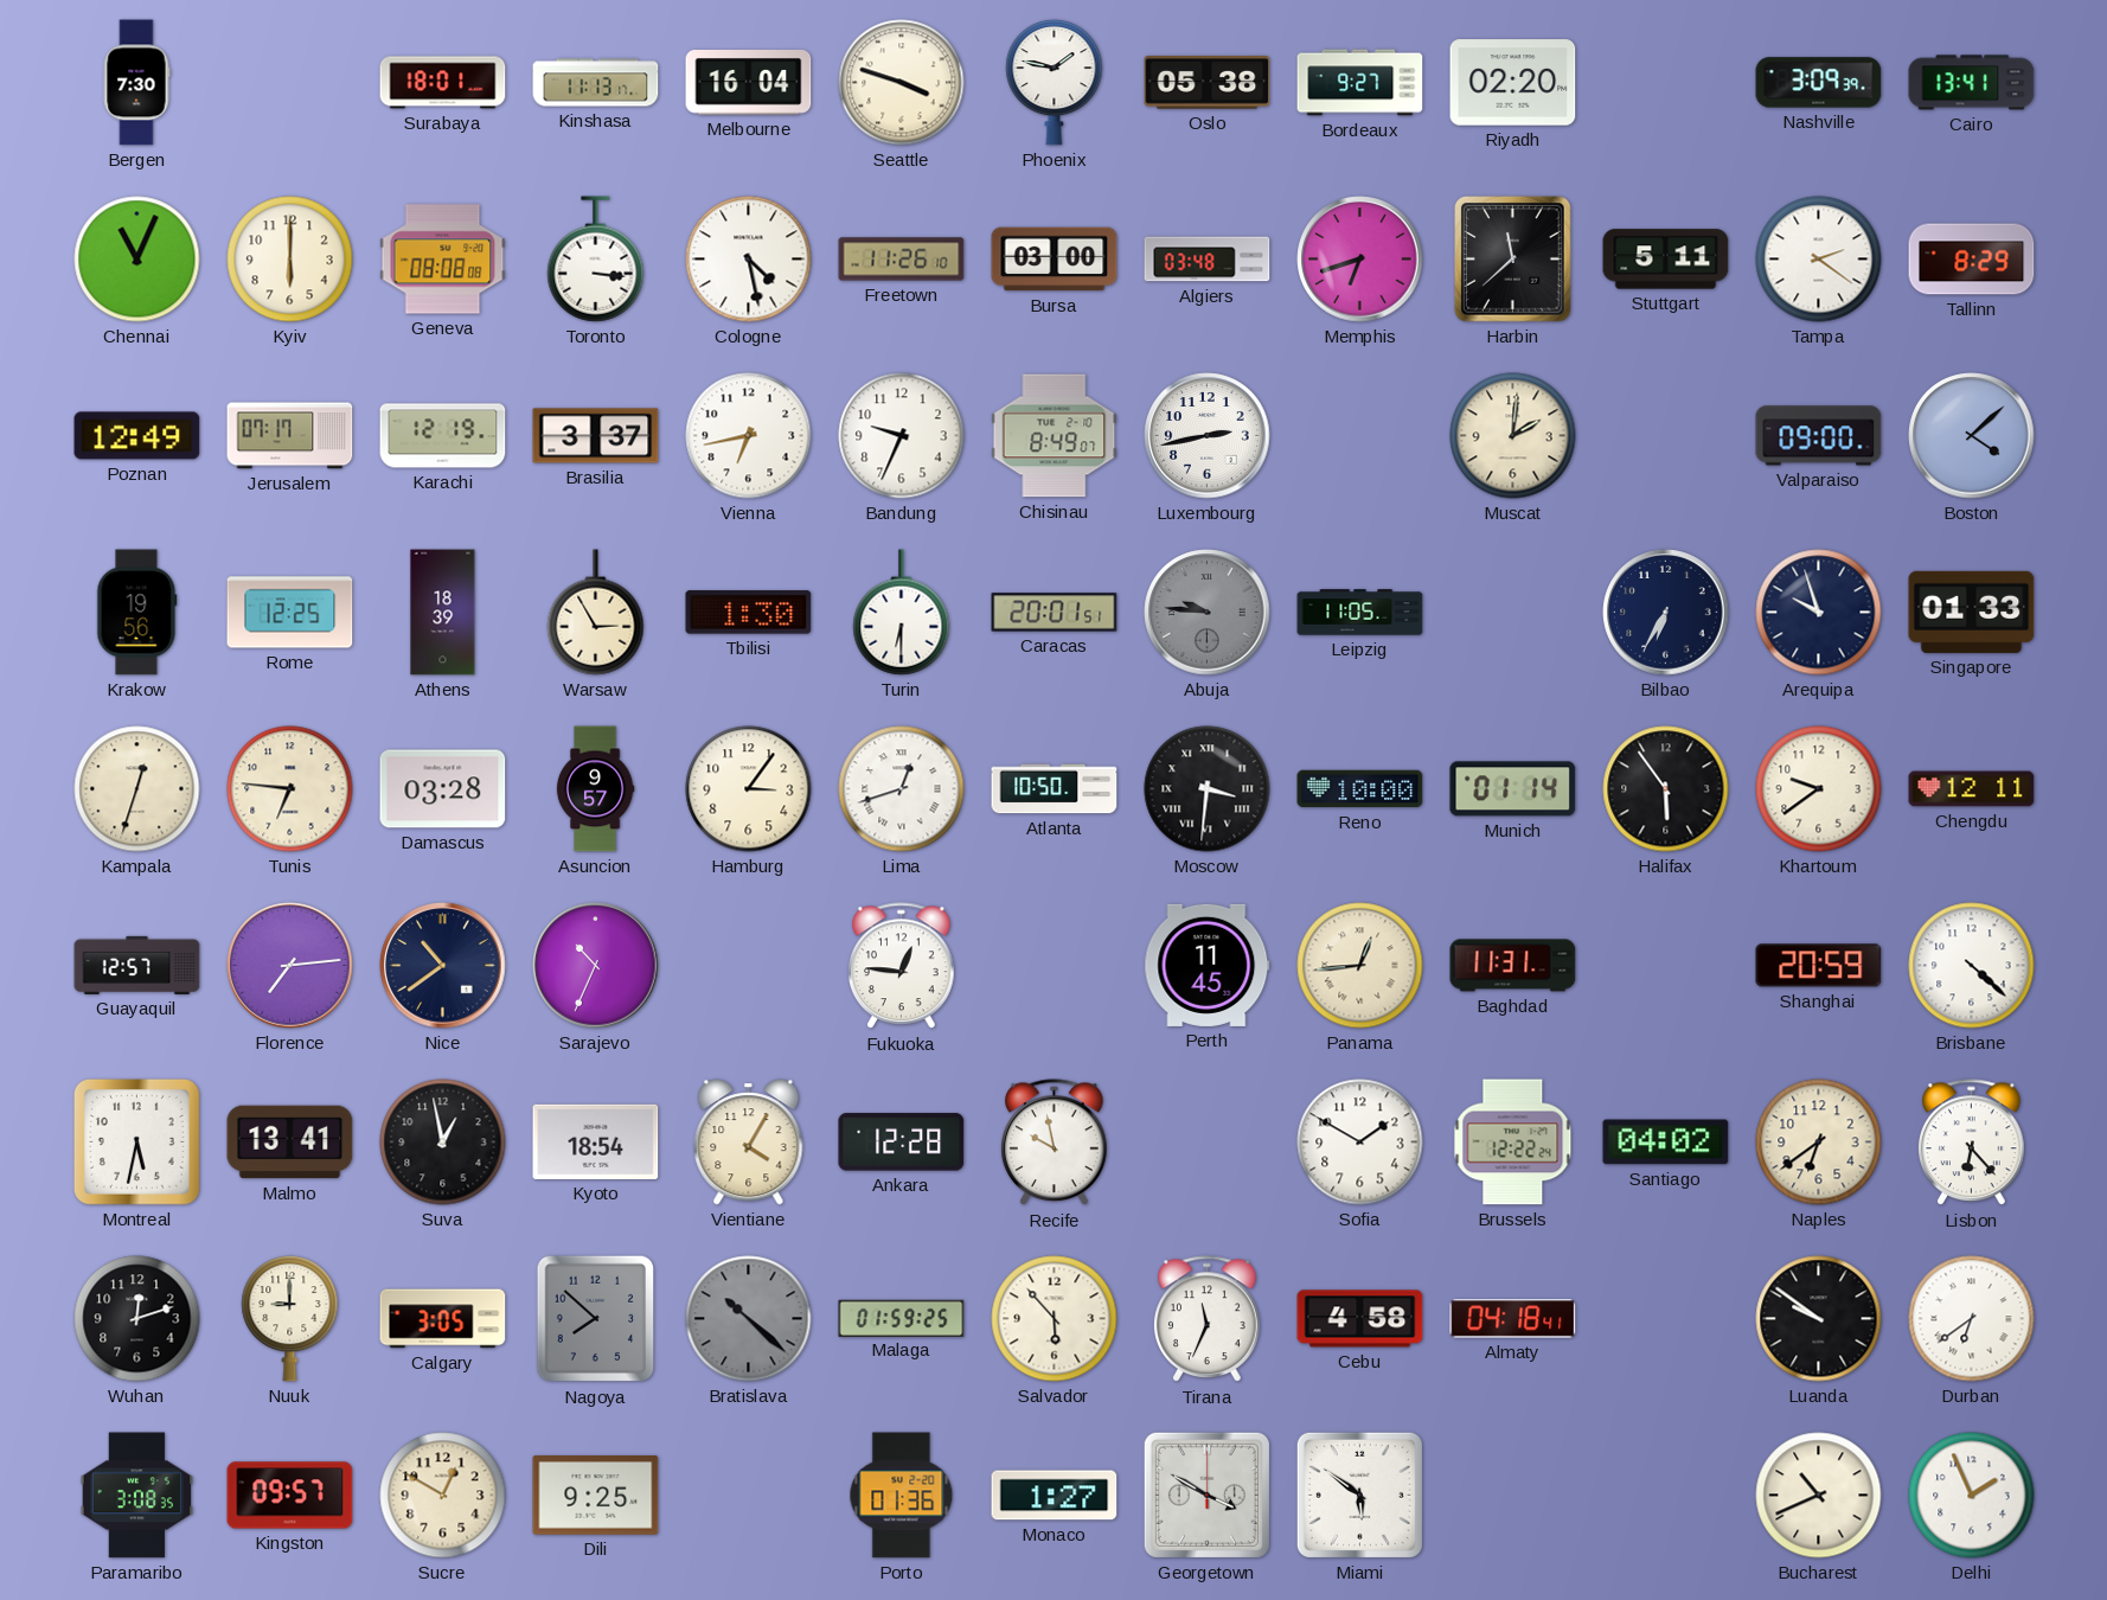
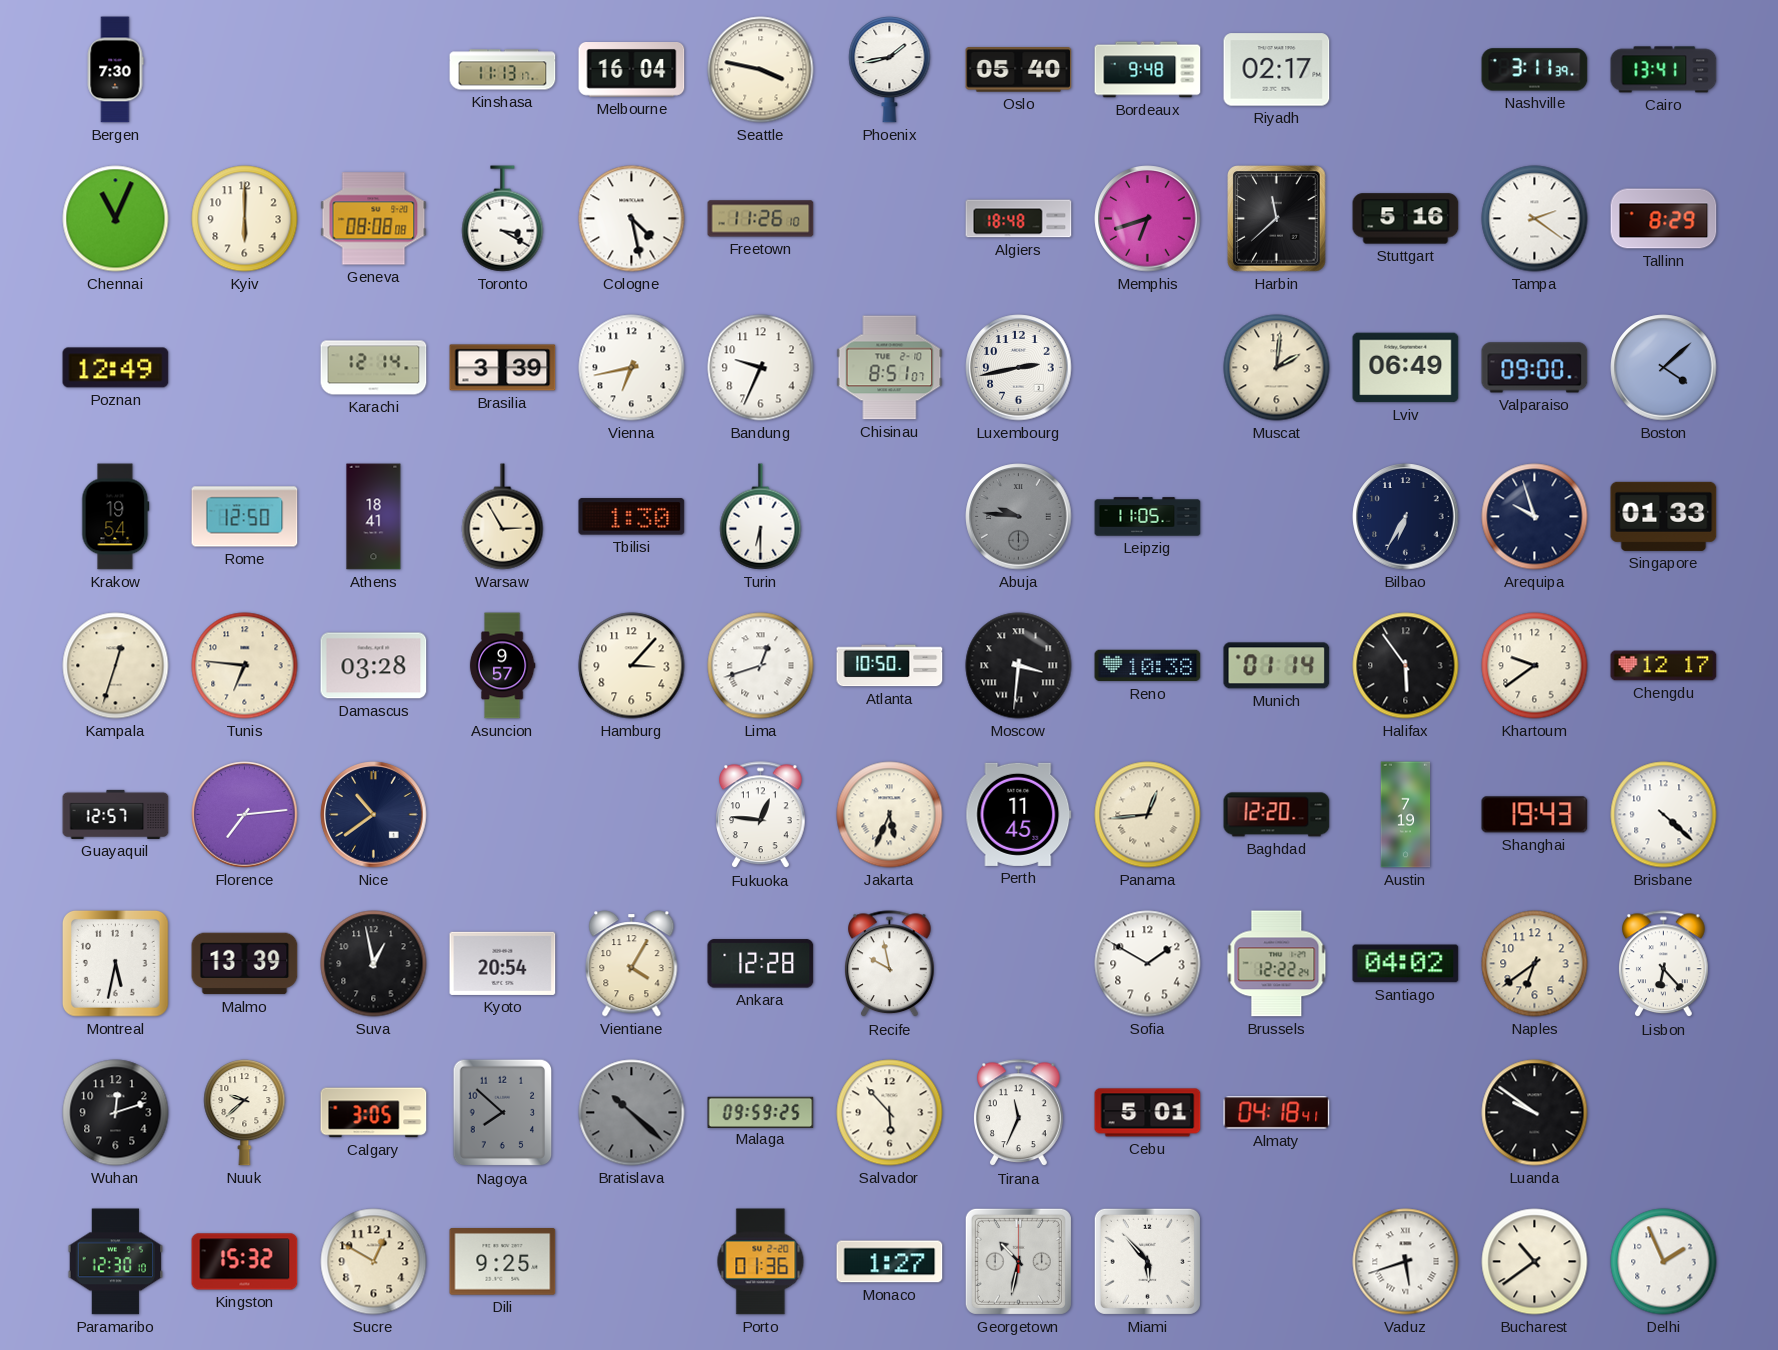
Surabaya: 18:01 -> none (443, 83)
Seattle: 3:48 -> 3:47 (761, 70)
Phoenix: 1:47 -> 1:43 (890, 70)
Oslo: 05:38 -> 05:40 (1019, 70)
Bordeaux: 9:27 -> 9:48 (1148, 70)
Riyadh: 02:20 -> 02:17 (1277, 70)
Nashville: 3:09 -> 3:11 (1535, 70)
Toronto: 3:16 -> 3:20 (503, 219)
Bursa: 03:00 -> none (1055, 260)
Algiers: 03:48 -> 18:48 (1019, 219)
Stuttgart: 5:11 -> 5:16 (1406, 219)
Jerusalem: 07:17 -> none (290, 436)
Karachi: 12:19 -> 12:14 (374, 368)
Brasilia: 3:37 -> 3:39 (503, 368)
Chisinau: 8:49 -> 8:51 (890, 368)
Lviv: none -> 06:49 (1406, 368)
Krakow: 19:56 -> 19:54 (116, 517)
Rome: 12:25 -> 12:50 (245, 517)
Athens: 18:39 -> 18:41 (374, 517)
Caracas: 20:01 -> none (1055, 613)
Hamburg: 3:06 -> 3:07 (632, 666)
Reno: 10:00 -> 10:38 (1148, 666)
Chengdu: 12:11 -> 12:17 (1664, 666)
Sarajevo: 10:34 -> none (596, 966)
Jakarta: none -> 5:34 (890, 815)
Baghdad: 11:31 -> 12:20 (1277, 815)
Austin: none -> 7:19 (1406, 815)
Shanghai: 20:59 -> 19:43 (1535, 815)
Malmo: 13:41 -> 13:39 (245, 964)
Kyoto: 18:54 -> 20:54 (503, 963)
Nuuk: 9:00 -> 9:38 (245, 1113)
Malaga: 01:59 -> 09:59 (761, 1112)
Cebu: 4:58 -> 5:01 (1148, 1113)
Durban: 6:39 -> none (1972, 1319)
Paramaribo: 3:08 -> 12:30 (116, 1262)
Kingston: 09:57 -> 15:32 (245, 1262)
Georgetown: 3:50 -> 10:32 (1018, 1261)
Miami: 5:51 -> 5:53 (1147, 1261)
Vaduz: none -> 5:42 (1406, 1262)
Bucharest: 10:41 -> 10:39 (1535, 1262)
